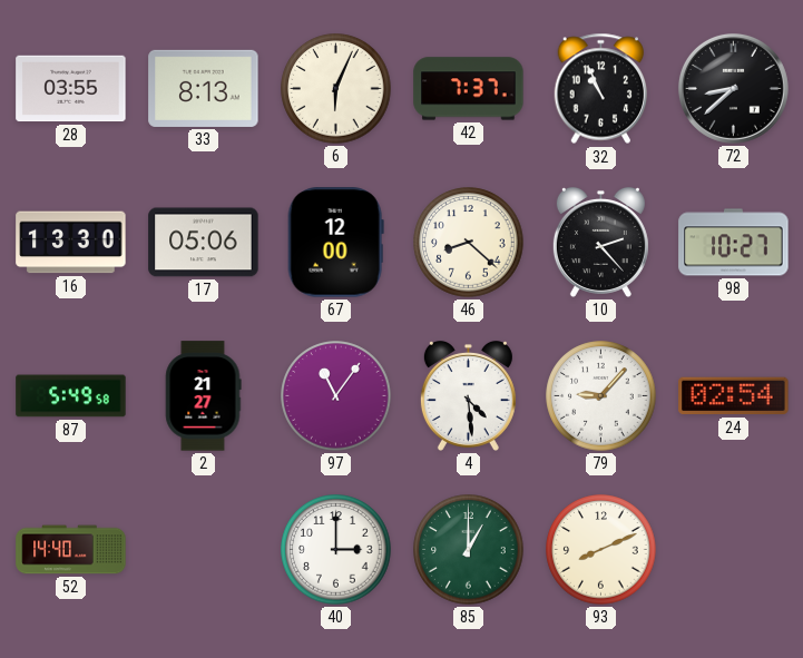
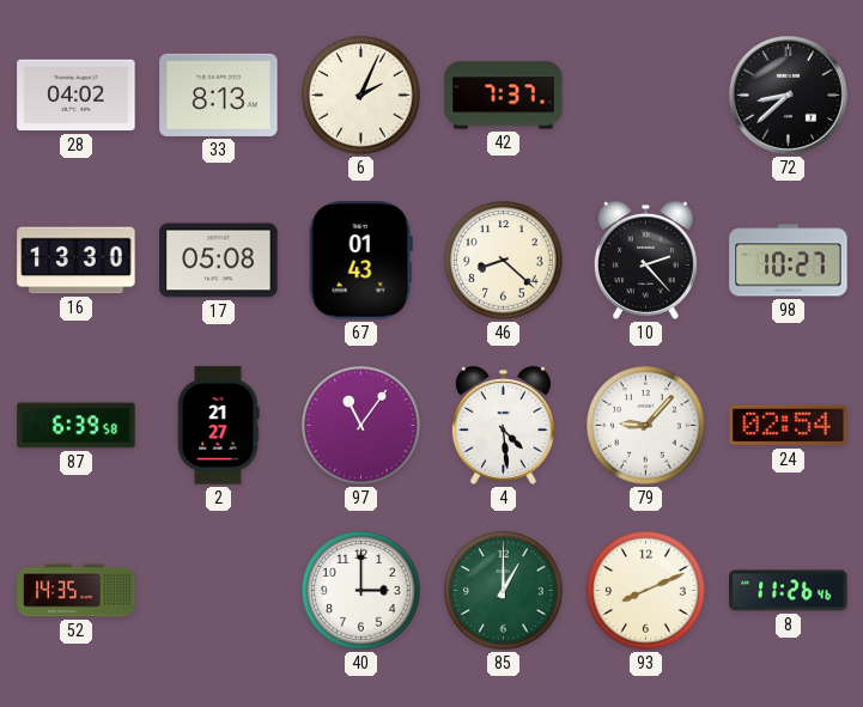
28: 03:55 -> 04:02 (77, 96)
6: 6:04 -> 2:04 (361, 96)
32: 10:56 -> none (601, 89)
17: 05:06 -> 05:08 (219, 261)
67: 12:00 -> 01:43 (360, 261)
87: 5:49 -> 6:39 (77, 426)
52: 14:40 -> 14:35 (77, 591)
8: none -> 11:26 (789, 591)
